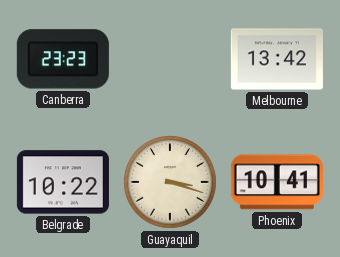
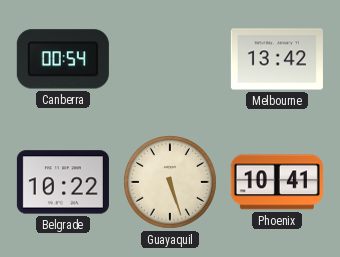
Canberra: 23:23 -> 00:54 (63, 59)
Guayaquil: 3:18 -> 5:27 (171, 183)
